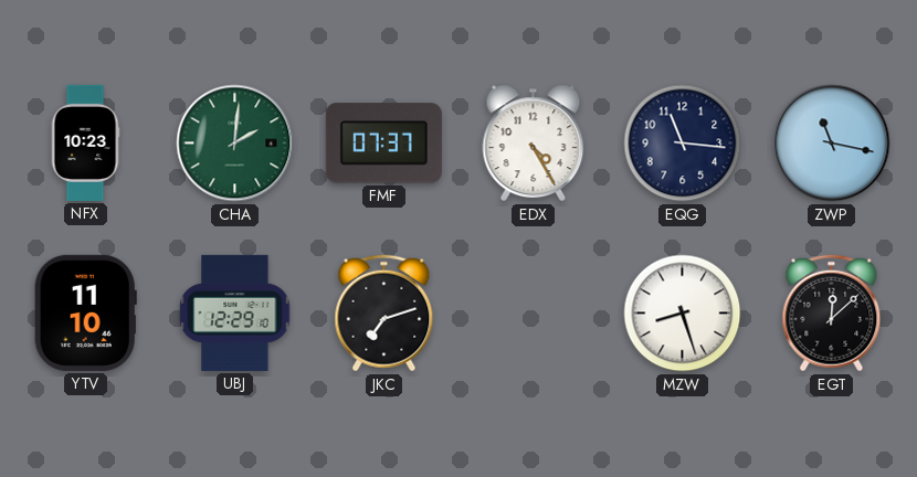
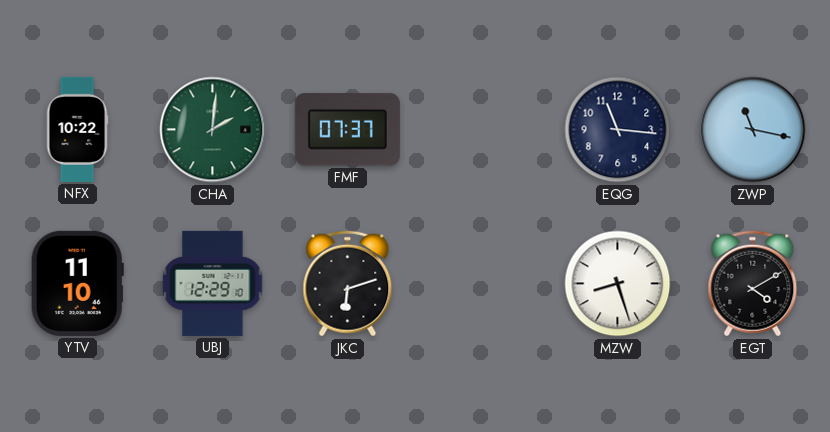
NFX: 10:23 -> 10:22 (77, 129)
EDX: 4:25 -> none (534, 144)
JKC: 7:12 -> 6:12 (348, 284)
EGT: 12:08 -> 4:10 (753, 284)
